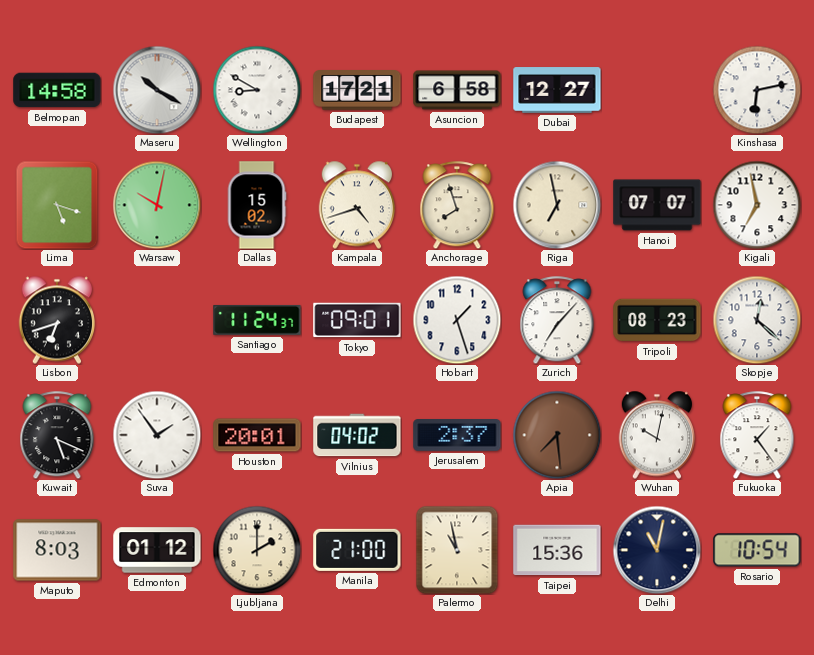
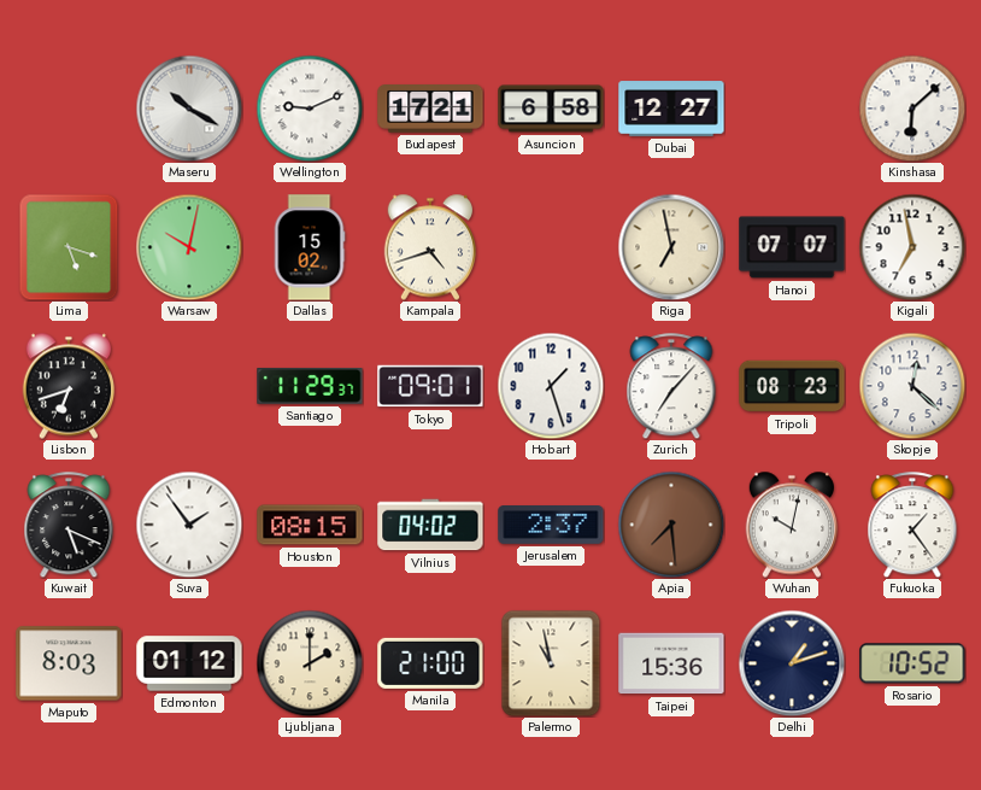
Belmopan: 14:58 -> none (57, 90)
Wellington: 8:50 -> 9:11 (310, 109)
Kinshasa: 6:13 -> 6:08 (912, 109)
Anchorage: 7:57 -> none (457, 205)
Santiago: 11:24 -> 11:29 (310, 386)
Houston: 20:01 -> 08:15 (310, 525)
Delhi: 11:02 -> 1:12 (792, 663)
Rosario: 10:54 -> 10:52 (912, 663)
